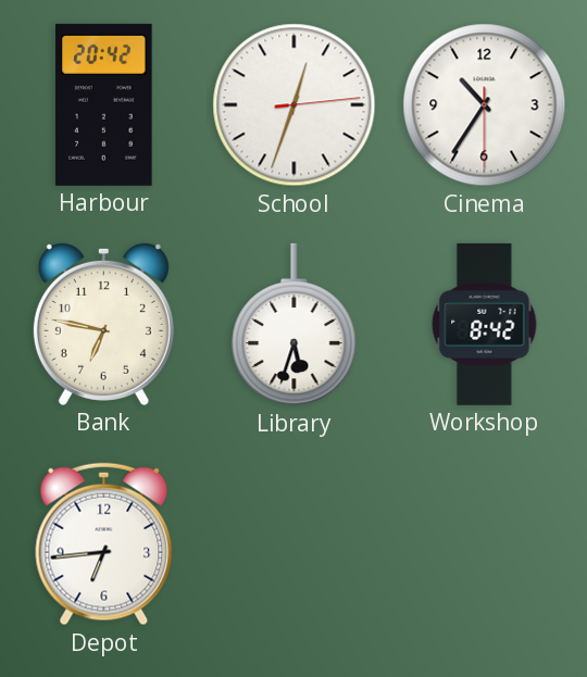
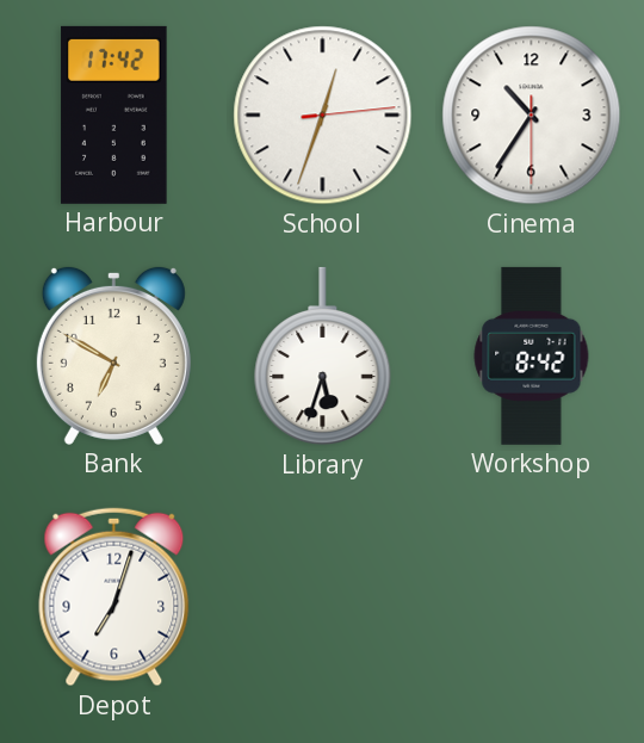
Harbour: 20:42 -> 17:42 (114, 114)
Bank: 6:47 -> 6:50 (113, 355)
Depot: 6:44 -> 7:03 (114, 598)
